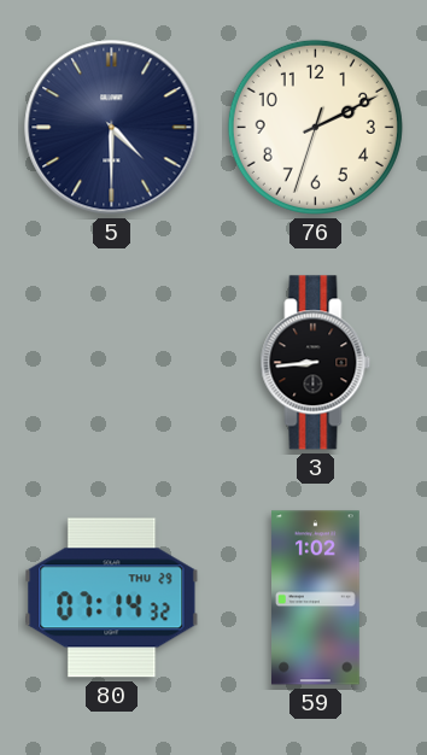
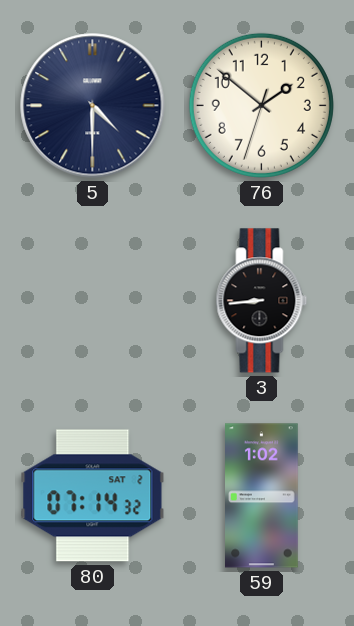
76: 2:10 -> 1:51 (261, 105)
80 date: THU 29 -> SAT 2 (93, 496)
